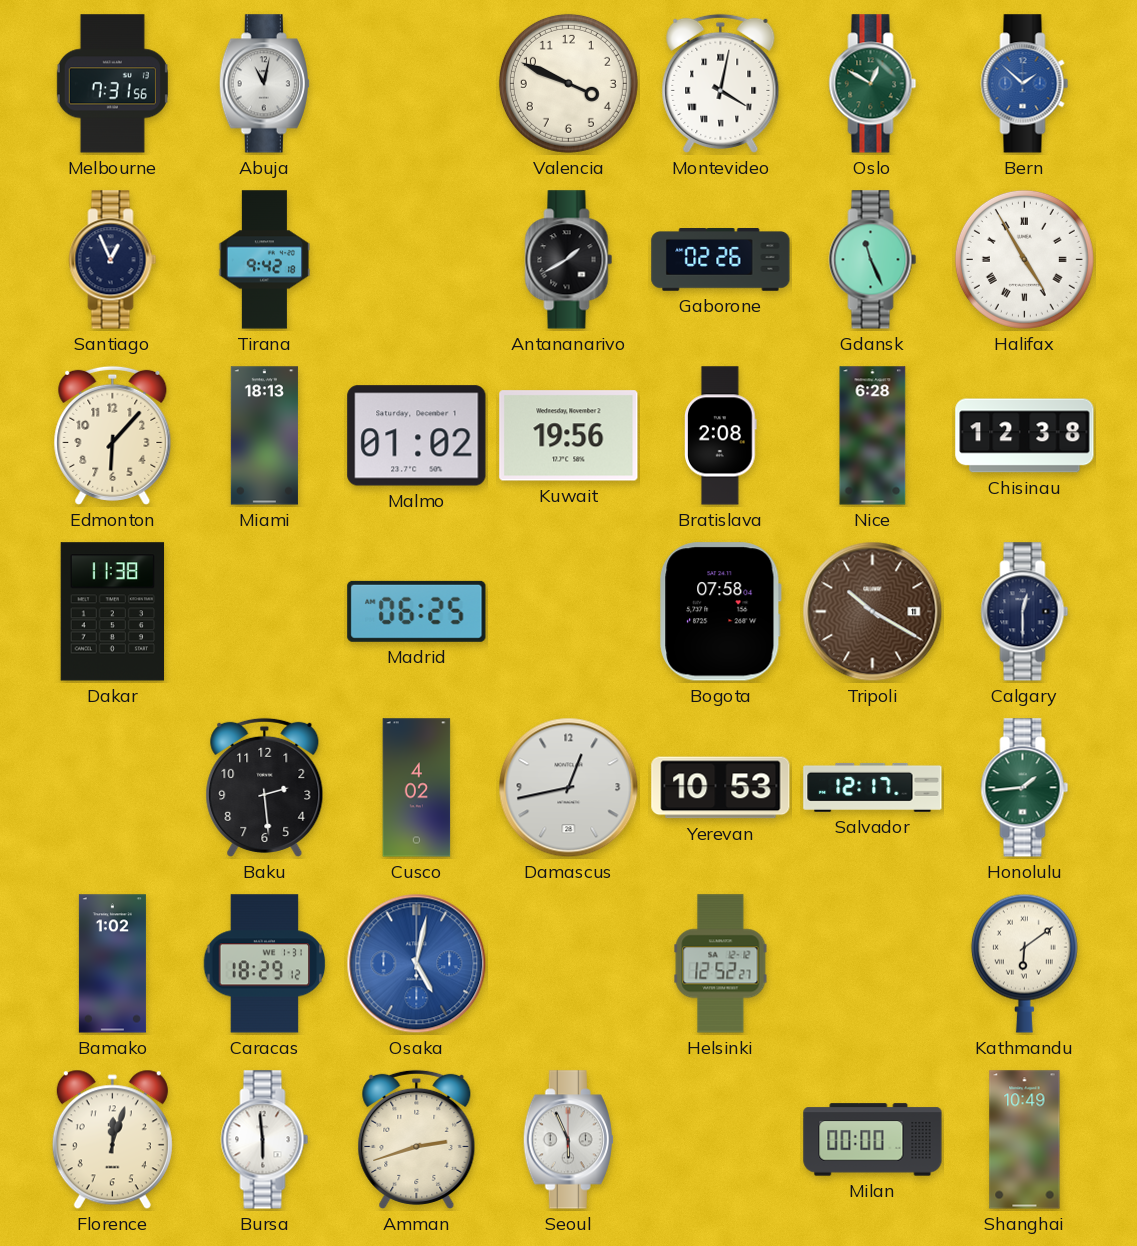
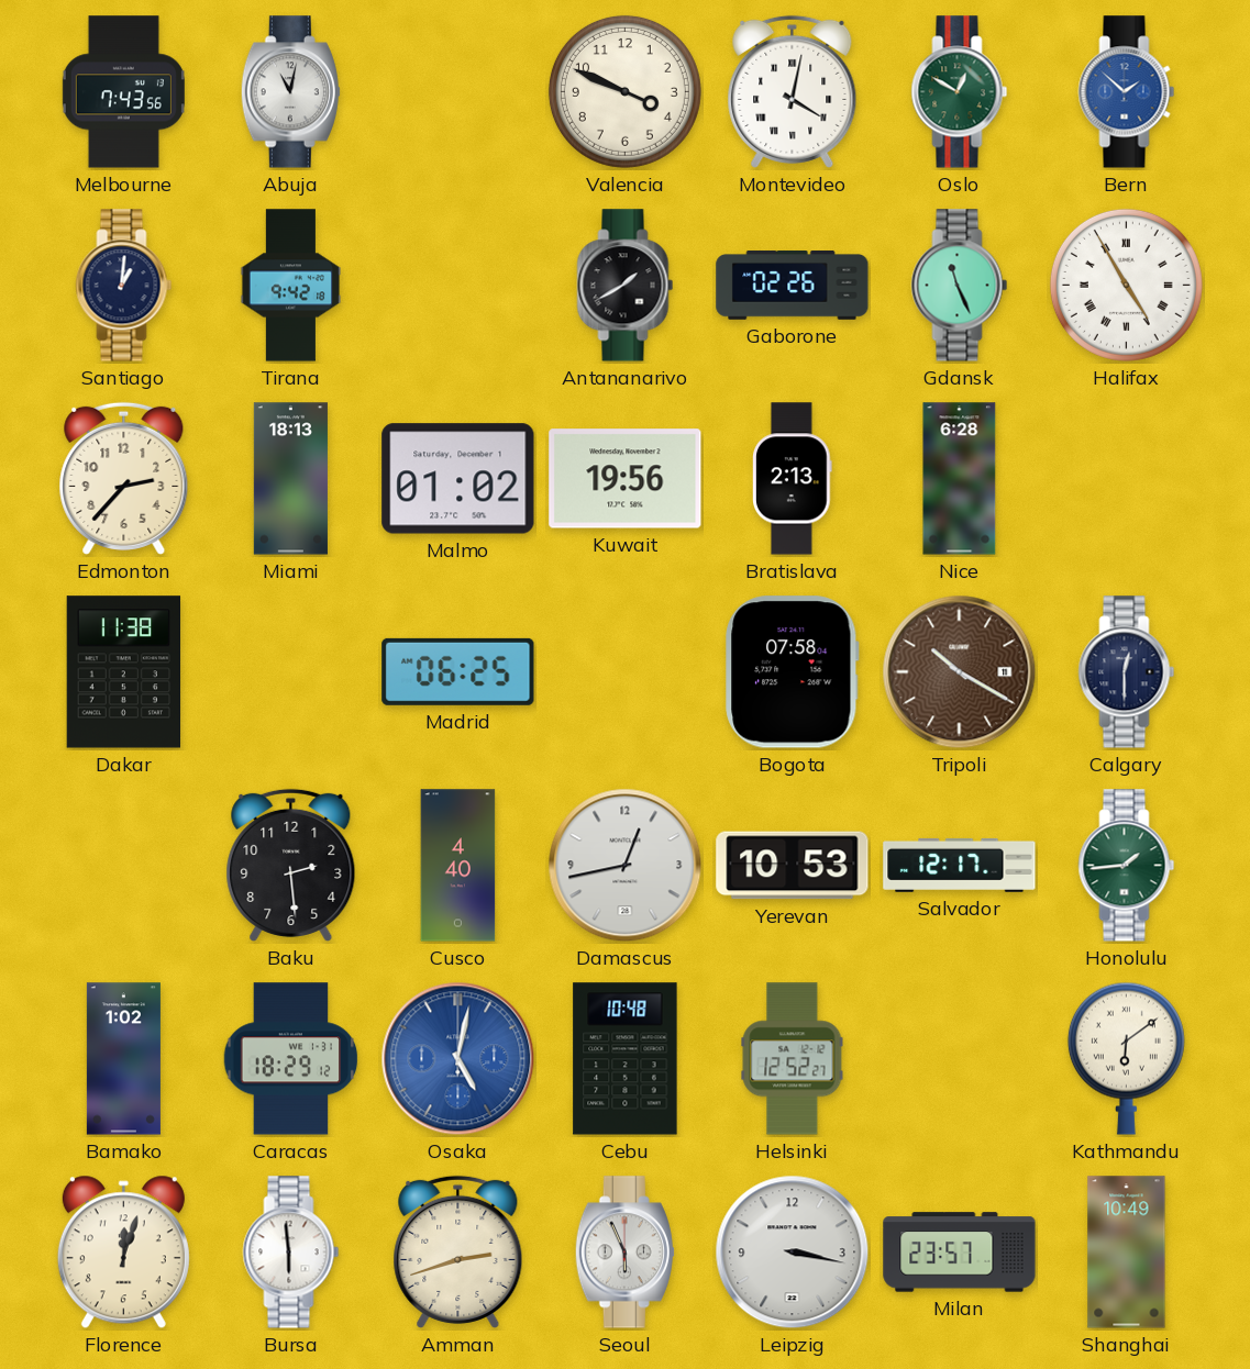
Melbourne: 7:31 -> 7:43 (123, 92)
Santiago: 12:56 -> 1:01 (124, 286)
Edmonton: 6:07 -> 2:37 (124, 478)
Bratislava: 2:08 -> 2:13 (793, 479)
Chisinau: 12:38 -> none (1025, 436)
Cusco: 4:02 -> 4:40 (458, 866)
Cebu: none -> 10:48 (626, 1059)
Leipzig: none -> 3:17 (793, 1253)
Milan: 00:00 -> 23:57 (960, 1253)
